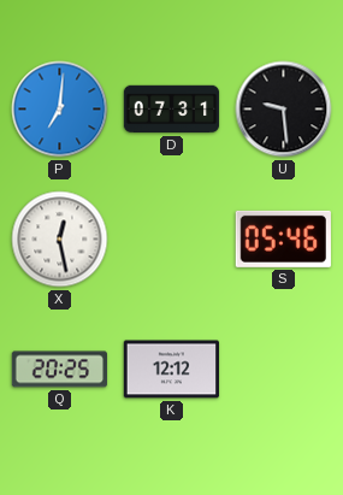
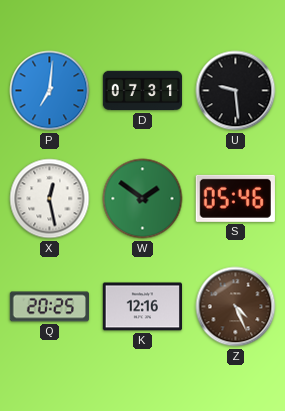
W: none -> 1:51 (143, 199)
K: 12:12 -> 12:16 (142, 307)
Z: none -> 4:26 (236, 307)
